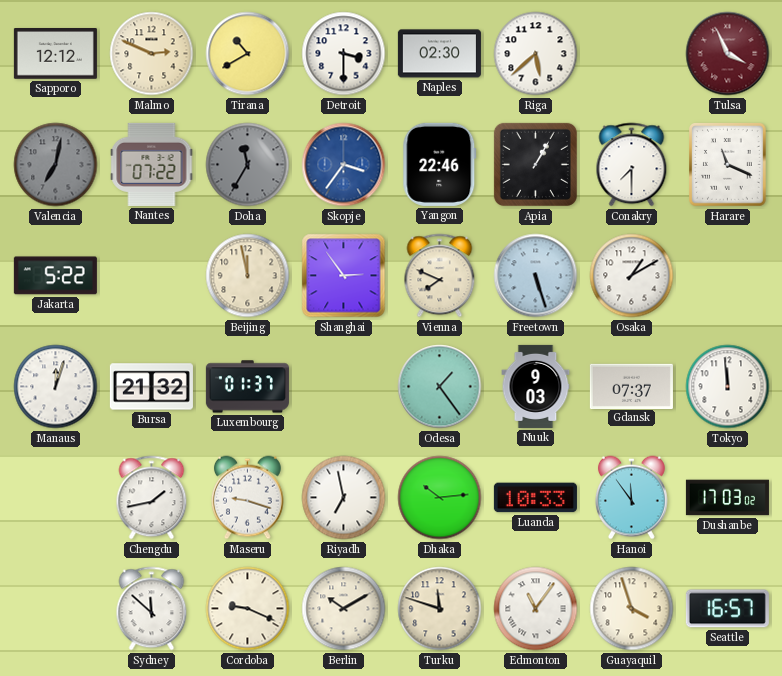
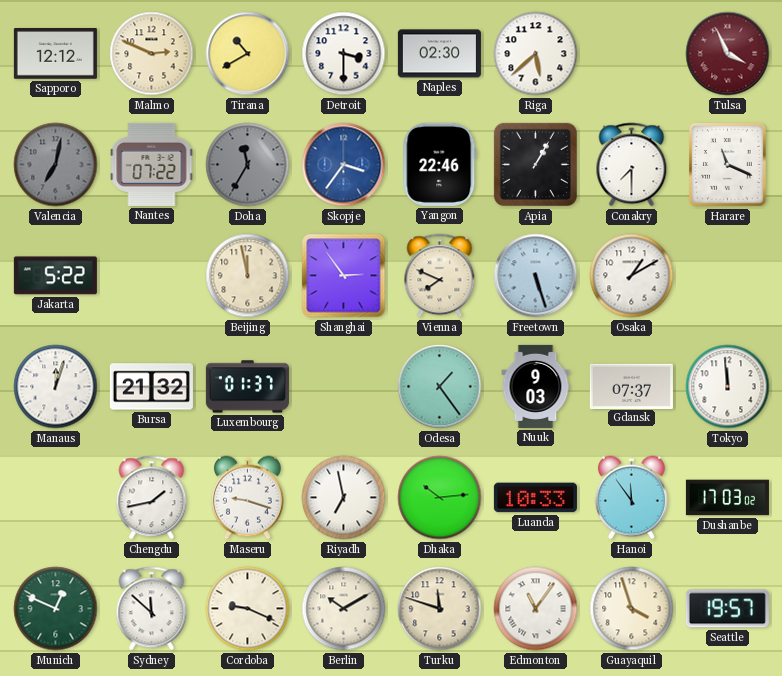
Munich: none -> 12:49 (56, 609)
Seattle: 16:57 -> 19:57 (727, 609)
